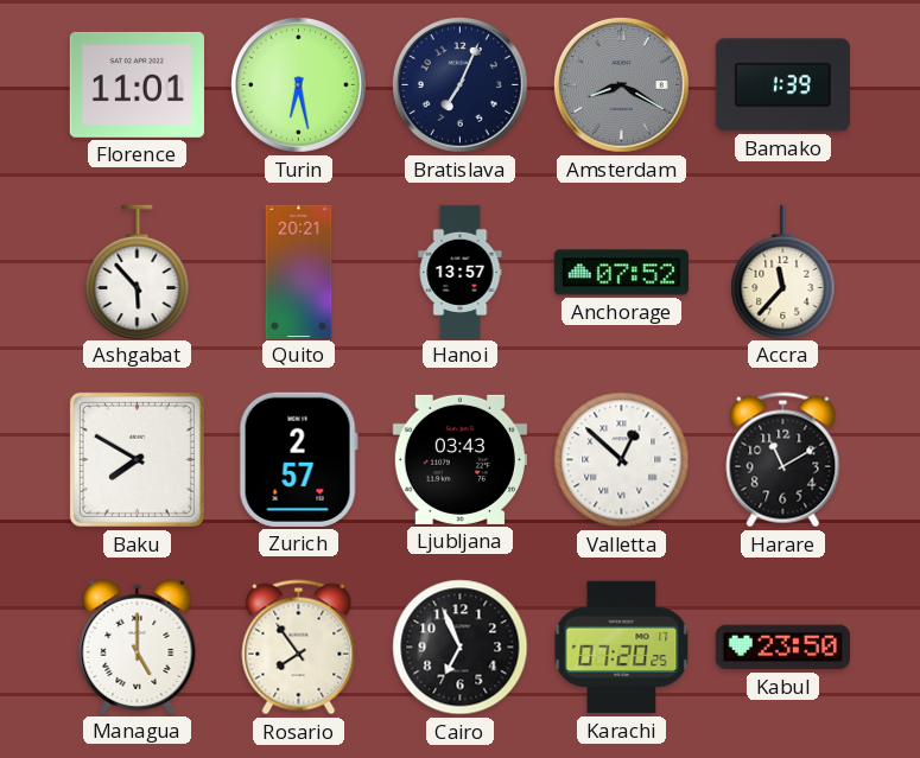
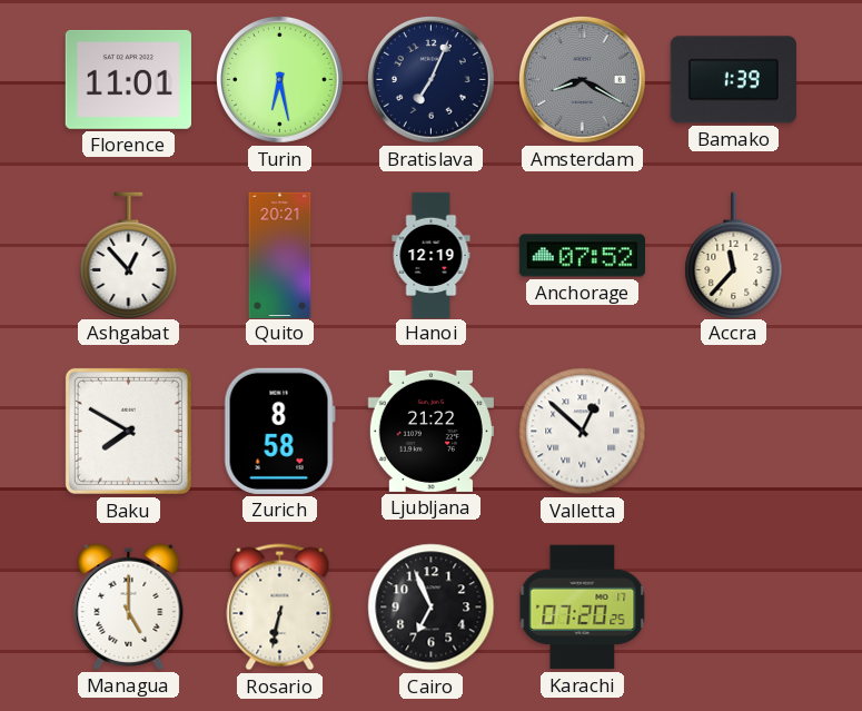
Ashgabat: 5:53 -> 12:53 (129, 255)
Hanoi: 13:57 -> 12:19 (432, 255)
Zurich: 2:57 -> 8:58 (279, 431)
Ljubljana: 03:43 -> 21:22 (430, 431)
Harare: 11:10 -> none (783, 460)
Rosario: 7:54 -> 6:32 (280, 608)
Kabul: 23:50 -> none (782, 648)
